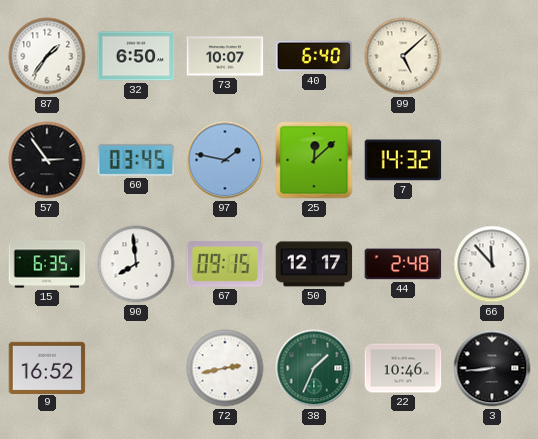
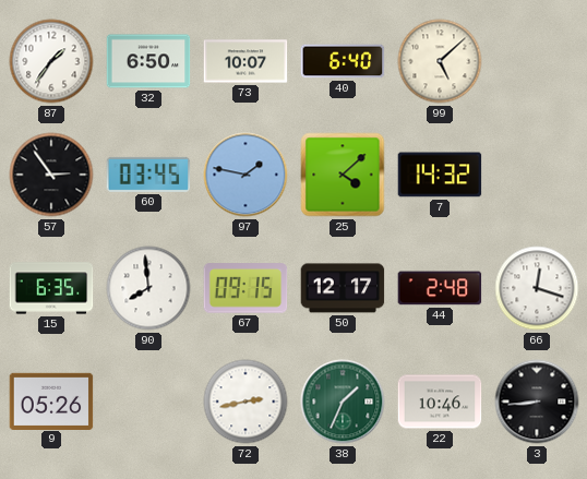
25: 12:08 -> 4:08 (343, 175)
66: 11:53 -> 12:18 (537, 288)
9: 16:52 -> 05:26 (51, 400)
